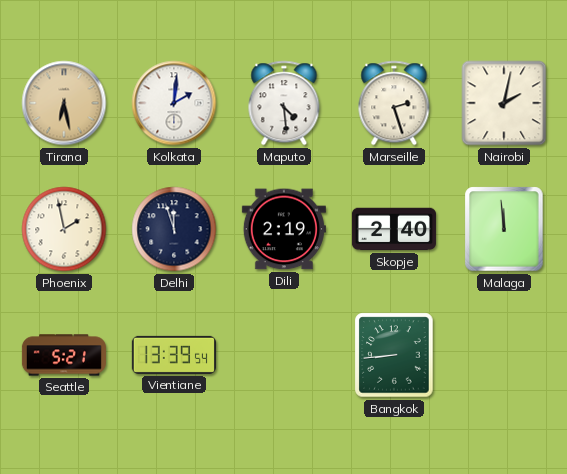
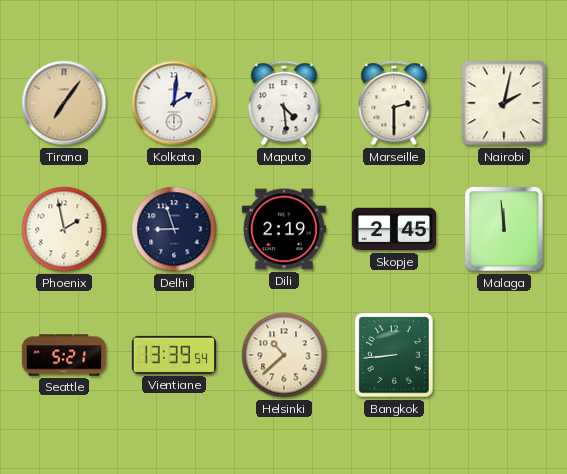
Tirana: 6:28 -> 7:06 (64, 103)
Marseille: 2:27 -> 2:30 (394, 103)
Delhi: 11:57 -> 8:57 (174, 229)
Skopje: 2:40 -> 2:45 (394, 229)
Helsinki: none -> 10:38 (284, 355)
